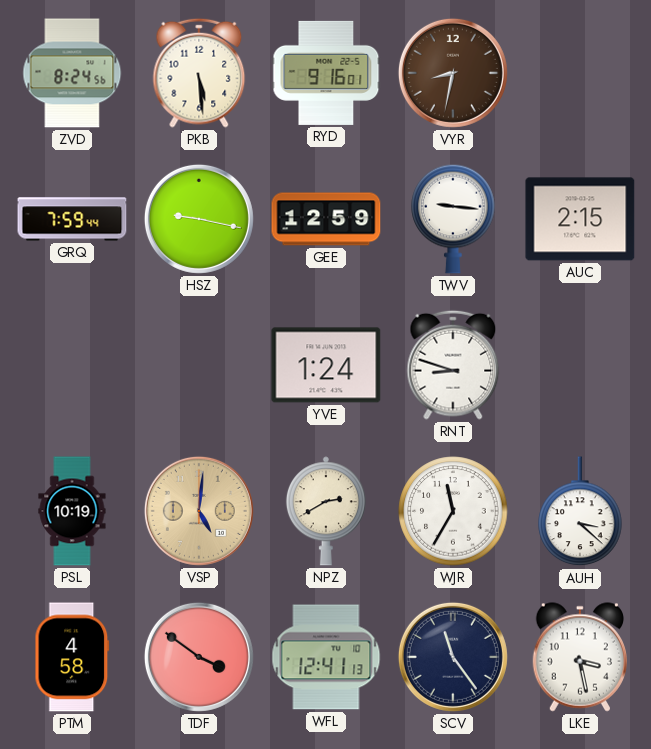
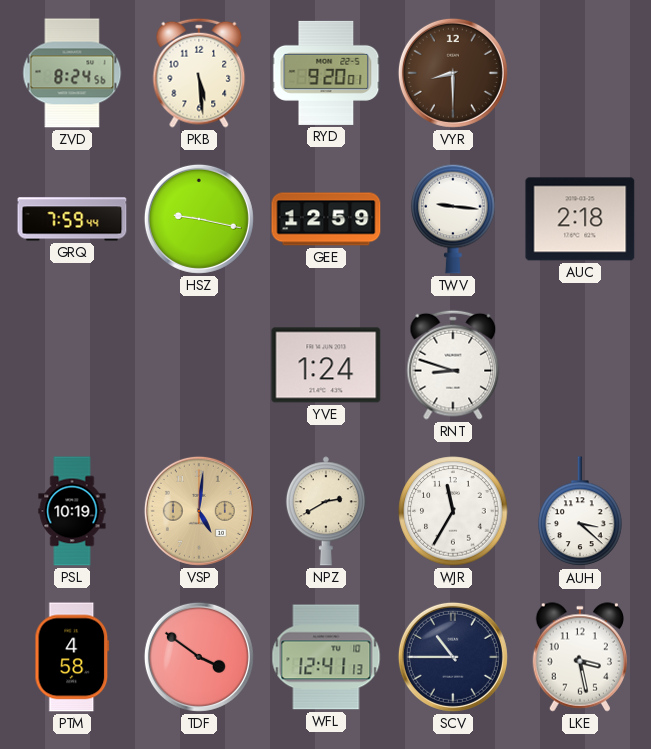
RYD: 9:16 -> 9:20 (326, 73)
VYR: 8:32 -> 8:30 (453, 73)
AUC: 2:15 -> 2:18 (580, 219)
SCV: 11:24 -> 10:45 (453, 657)
